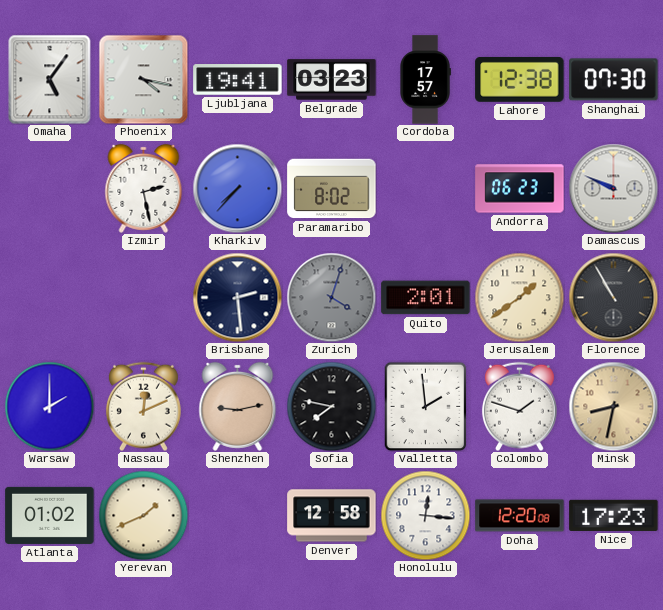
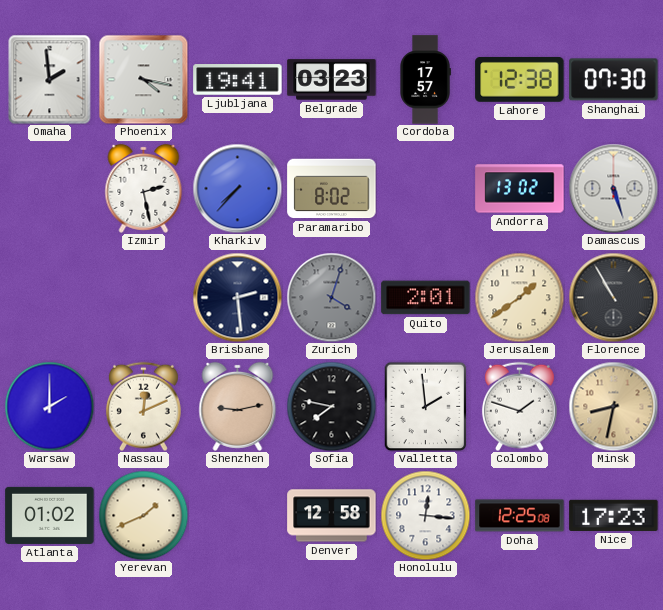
Omaha: 5:06 -> 1:59 (50, 79)
Andorra: 06:23 -> 13:02 (520, 189)
Damascus: 9:49 -> 5:27 (613, 188)
Doha: 12:20 -> 12:25 (520, 516)
